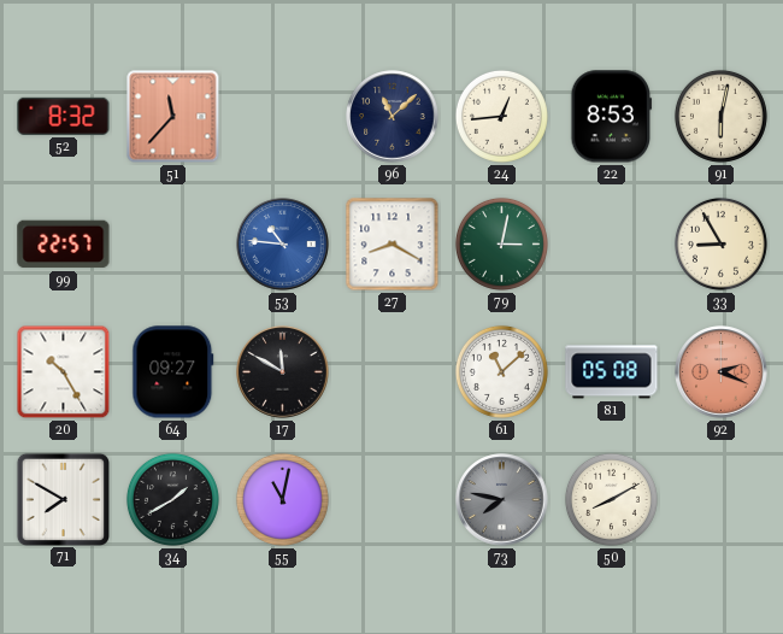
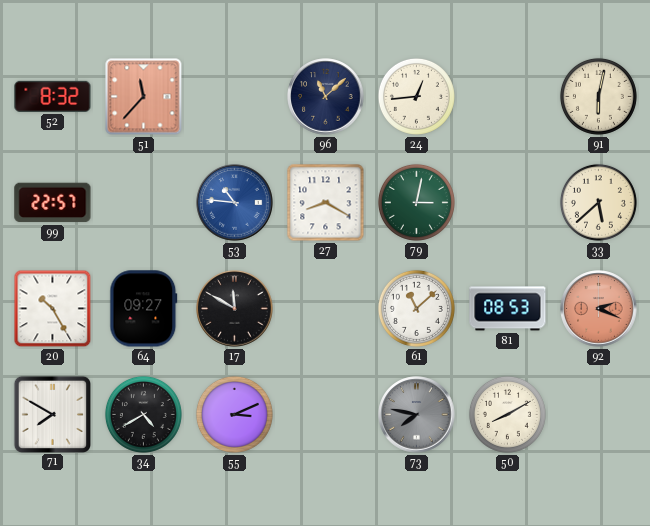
22: 8:53 -> none (612, 117)
33: 8:55 -> 5:38 (598, 202)
81: 05:08 -> 08:53 (508, 309)
34: 1:40 -> 4:40 (143, 414)
55: 11:02 -> 3:11 (234, 414)
